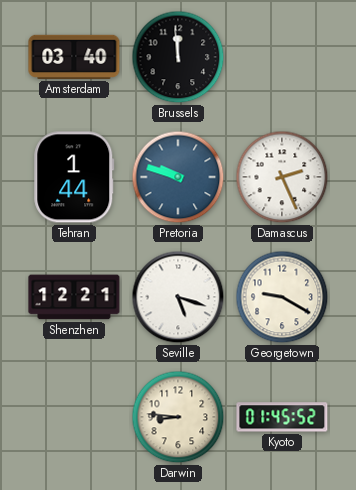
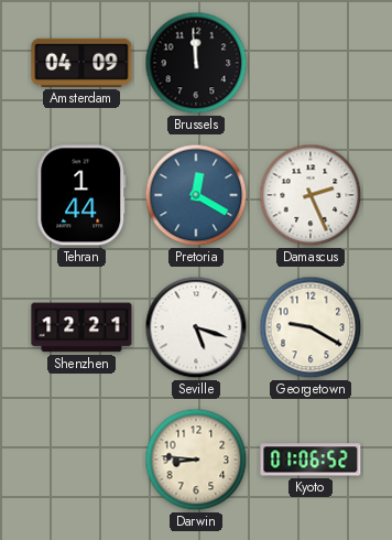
Amsterdam: 03:40 -> 04:09 (81, 63)
Pretoria: 9:48 -> 12:20 (196, 195)
Kyoto: 01:45 -> 01:06 (311, 460)
